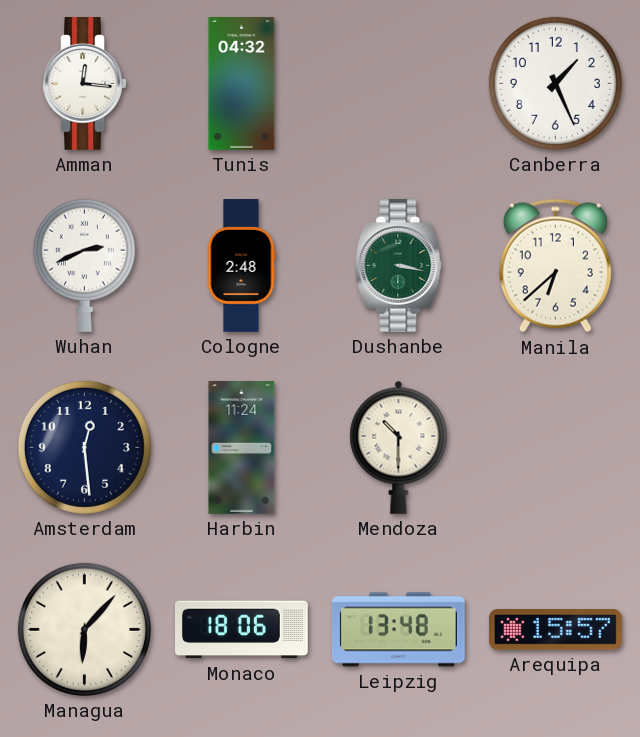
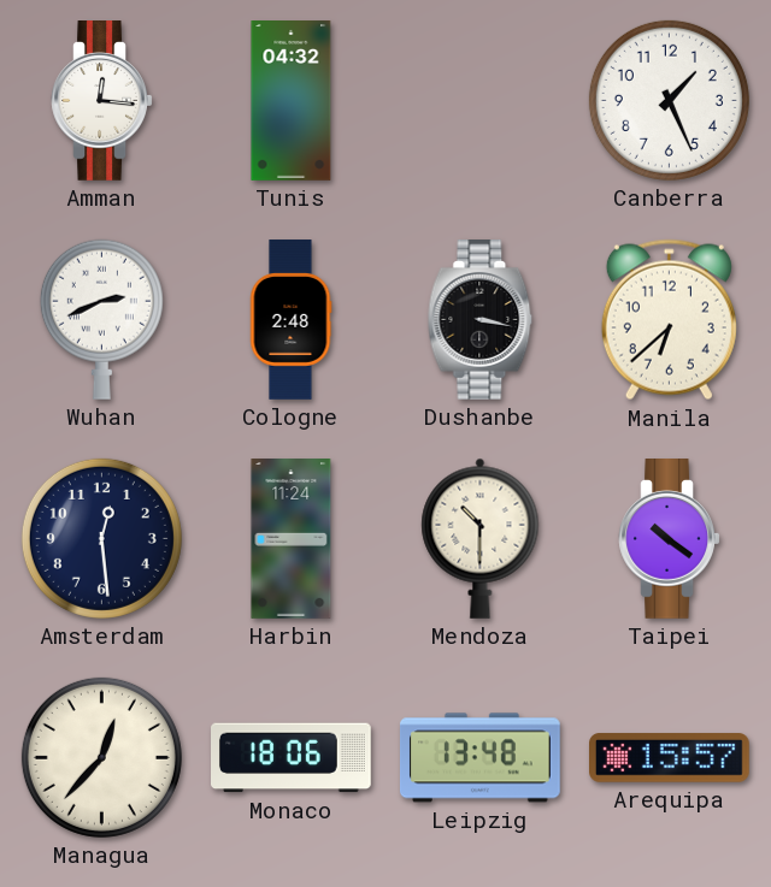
Dushanbe dial: green -> black (481, 320)
Taipei: none -> 10:21 (670, 539)
Managua: 6:07 -> 12:37 (101, 757)
